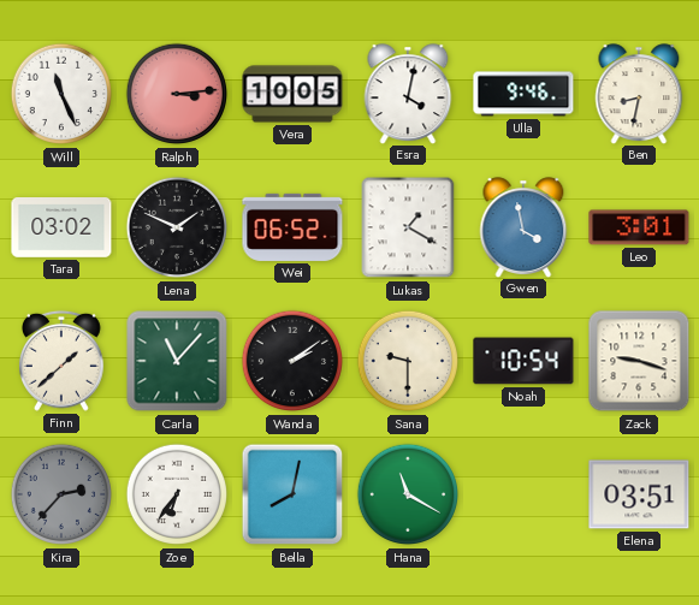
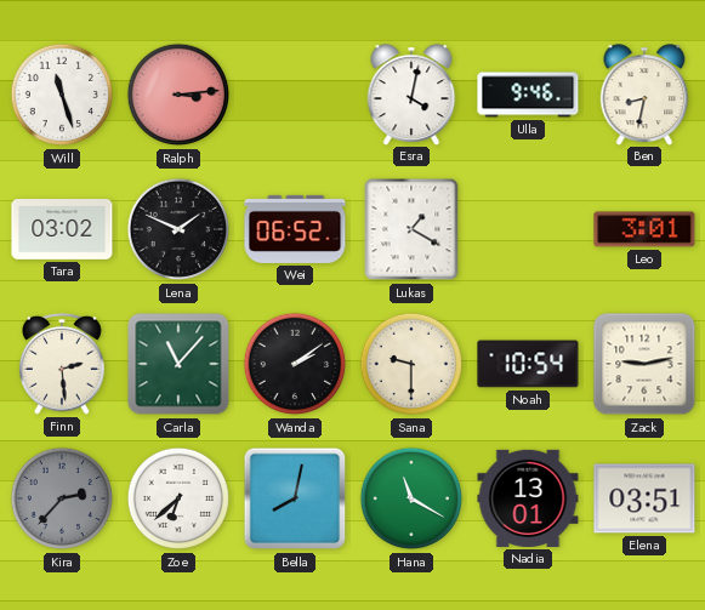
Will: 11:26 -> 11:27 (61, 95)
Vera: 10:05 -> none (292, 94)
Gwen: 3:58 -> none (523, 227)
Finn: 1:38 -> 2:29 (62, 364)
Zack: 9:18 -> 9:13 (644, 364)
Zoe: 6:36 -> 6:38 (177, 498)
Nadia: none -> 13:01 (528, 498)
